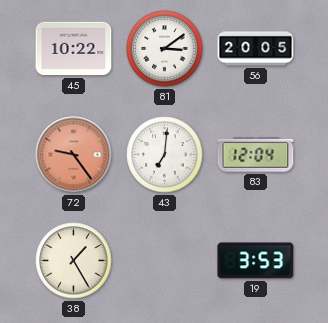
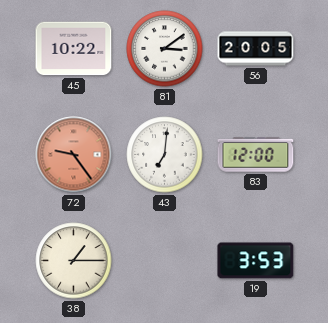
83: 12:04 -> 12:00 (256, 155)
38: 1:25 -> 1:15 (74, 261)
